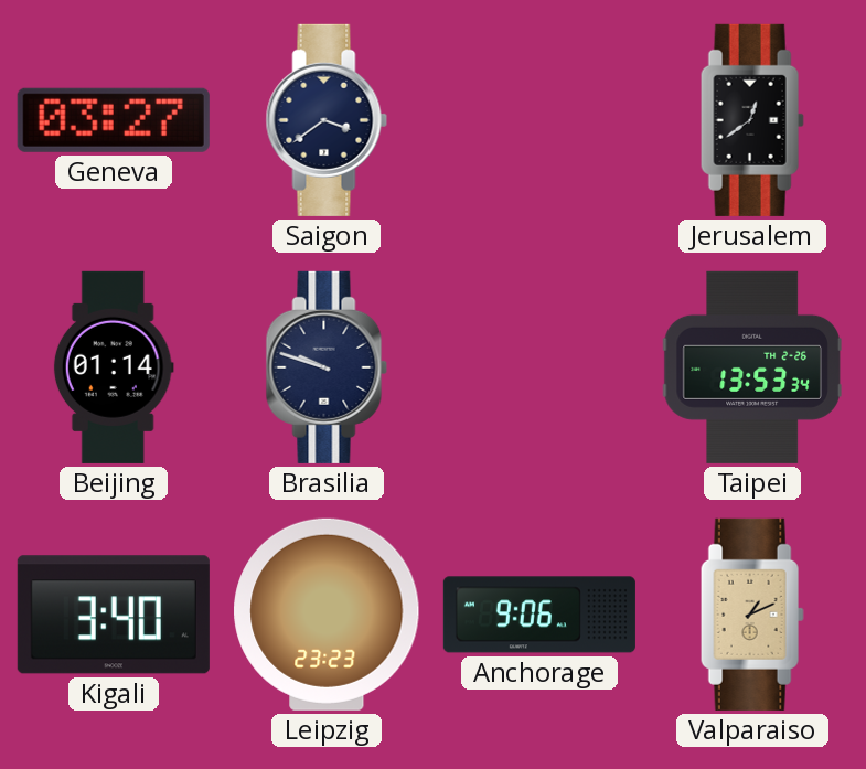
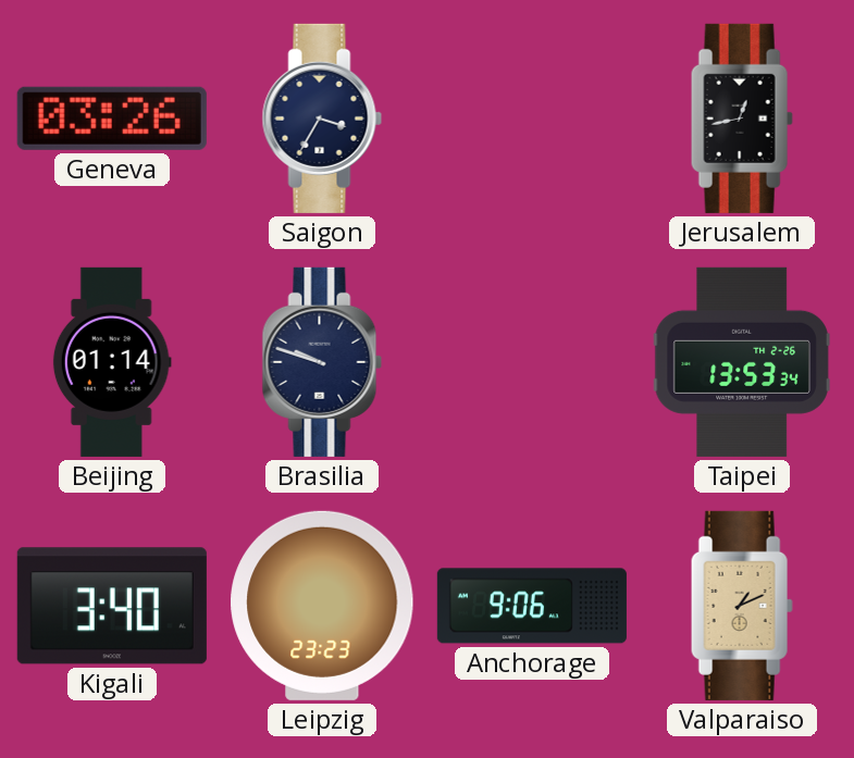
Geneva: 03:27 -> 03:26 (112, 119)
Saigon: 3:39 -> 3:35 (322, 119)
Jerusalem: 12:39 -> 12:43 (742, 119)
